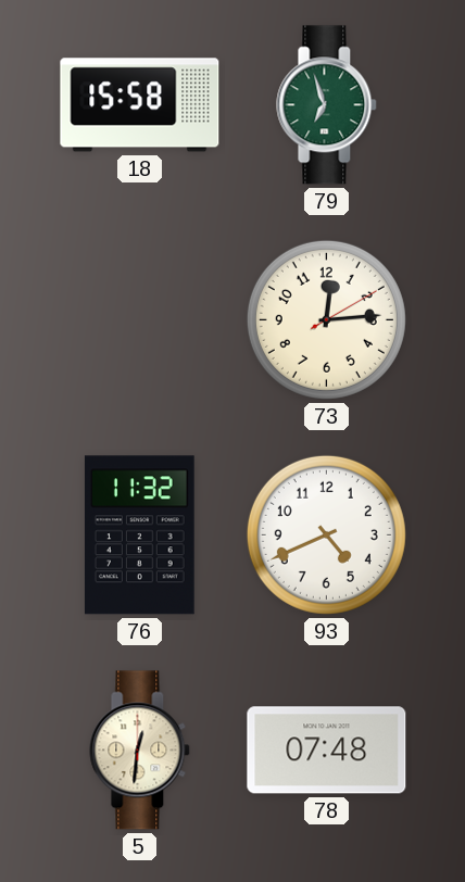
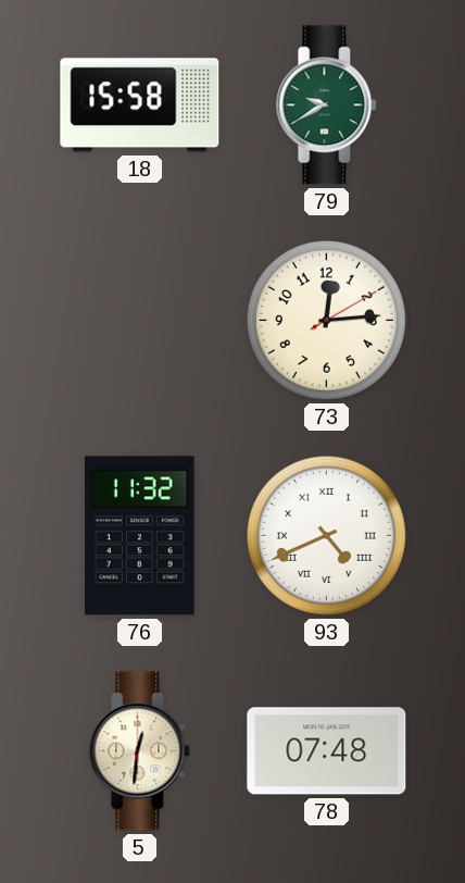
79: 6:57 -> 9:40 (327, 105)
93 numerals: Arabic -> Roman (326, 535)
